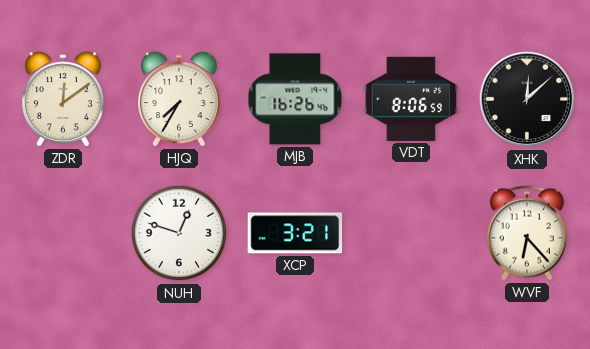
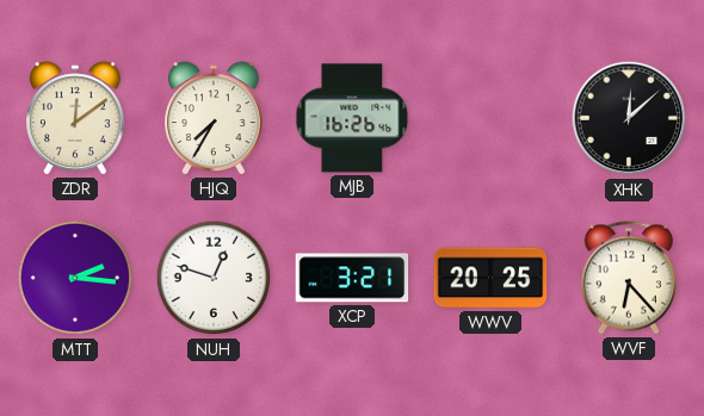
VDT: 8:06 -> none (411, 99)
MTT: none -> 2:16 (75, 278)
WWV: none -> 20:25 (490, 278)
